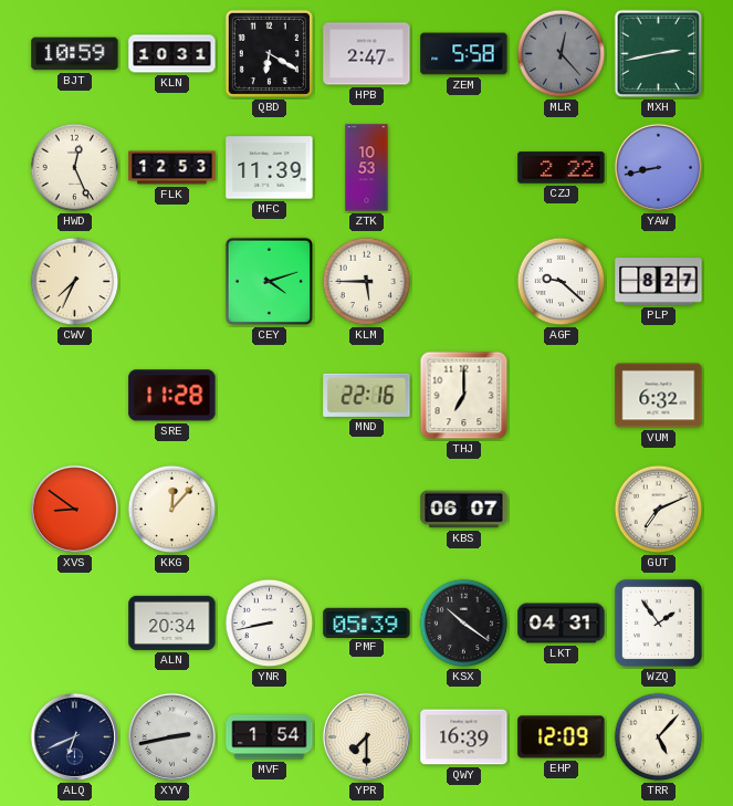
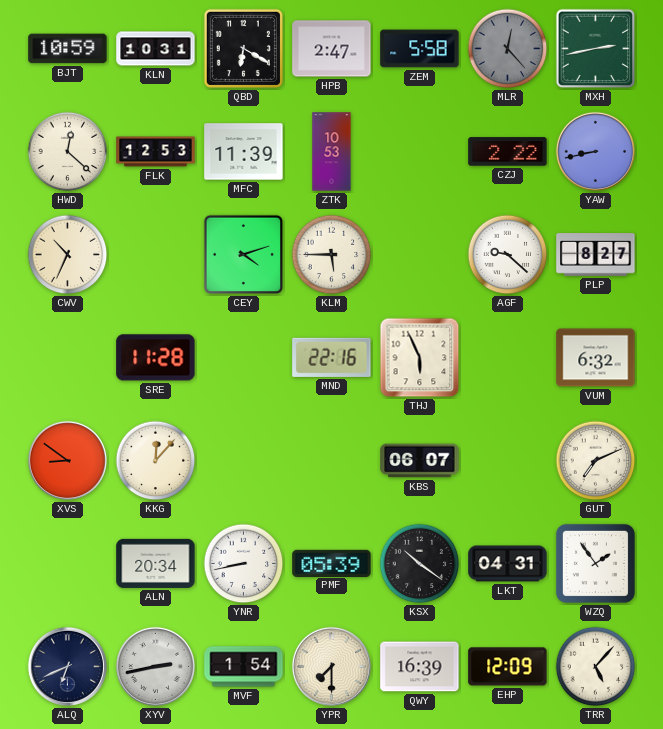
HWD: 12:26 -> 12:22 (68, 152)
CWV: 7:34 -> 10:34 (68, 255)
THJ: 7:00 -> 5:56 (420, 358)
